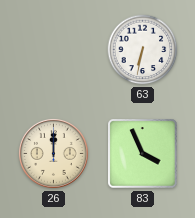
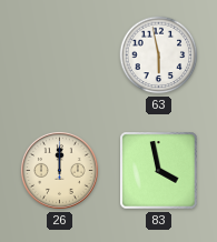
63: 6:32 -> 5:58 (159, 56)
83: 3:56 -> 3:58 (159, 171)
